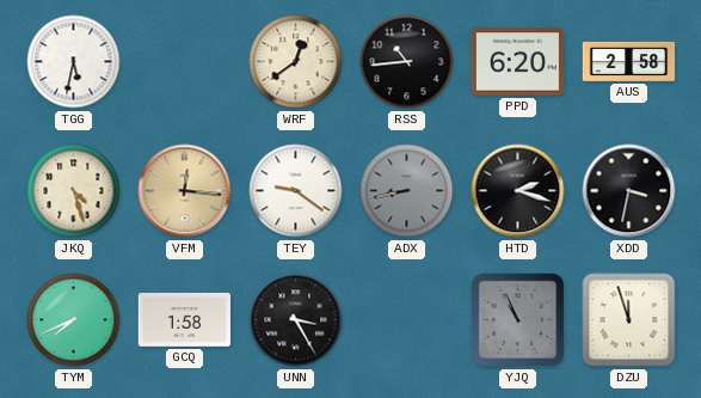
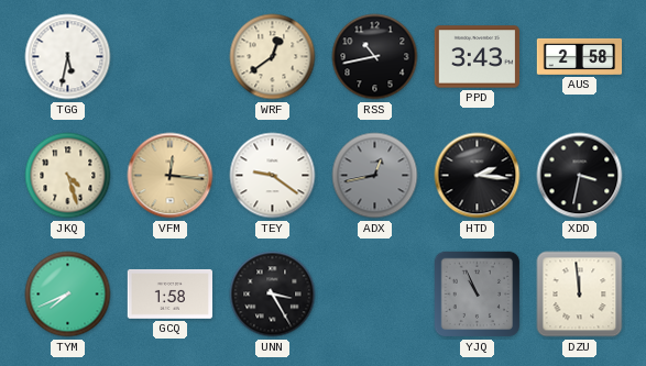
RSS: 10:44 -> 10:43 (375, 57)
PPD: 6:20 -> 3:43 (477, 57)
ADX: 8:43 -> 12:43 (375, 176)
HTD: 2:18 -> 2:16 (478, 176)
DZU: 11:57 -> 11:59 (580, 295)
